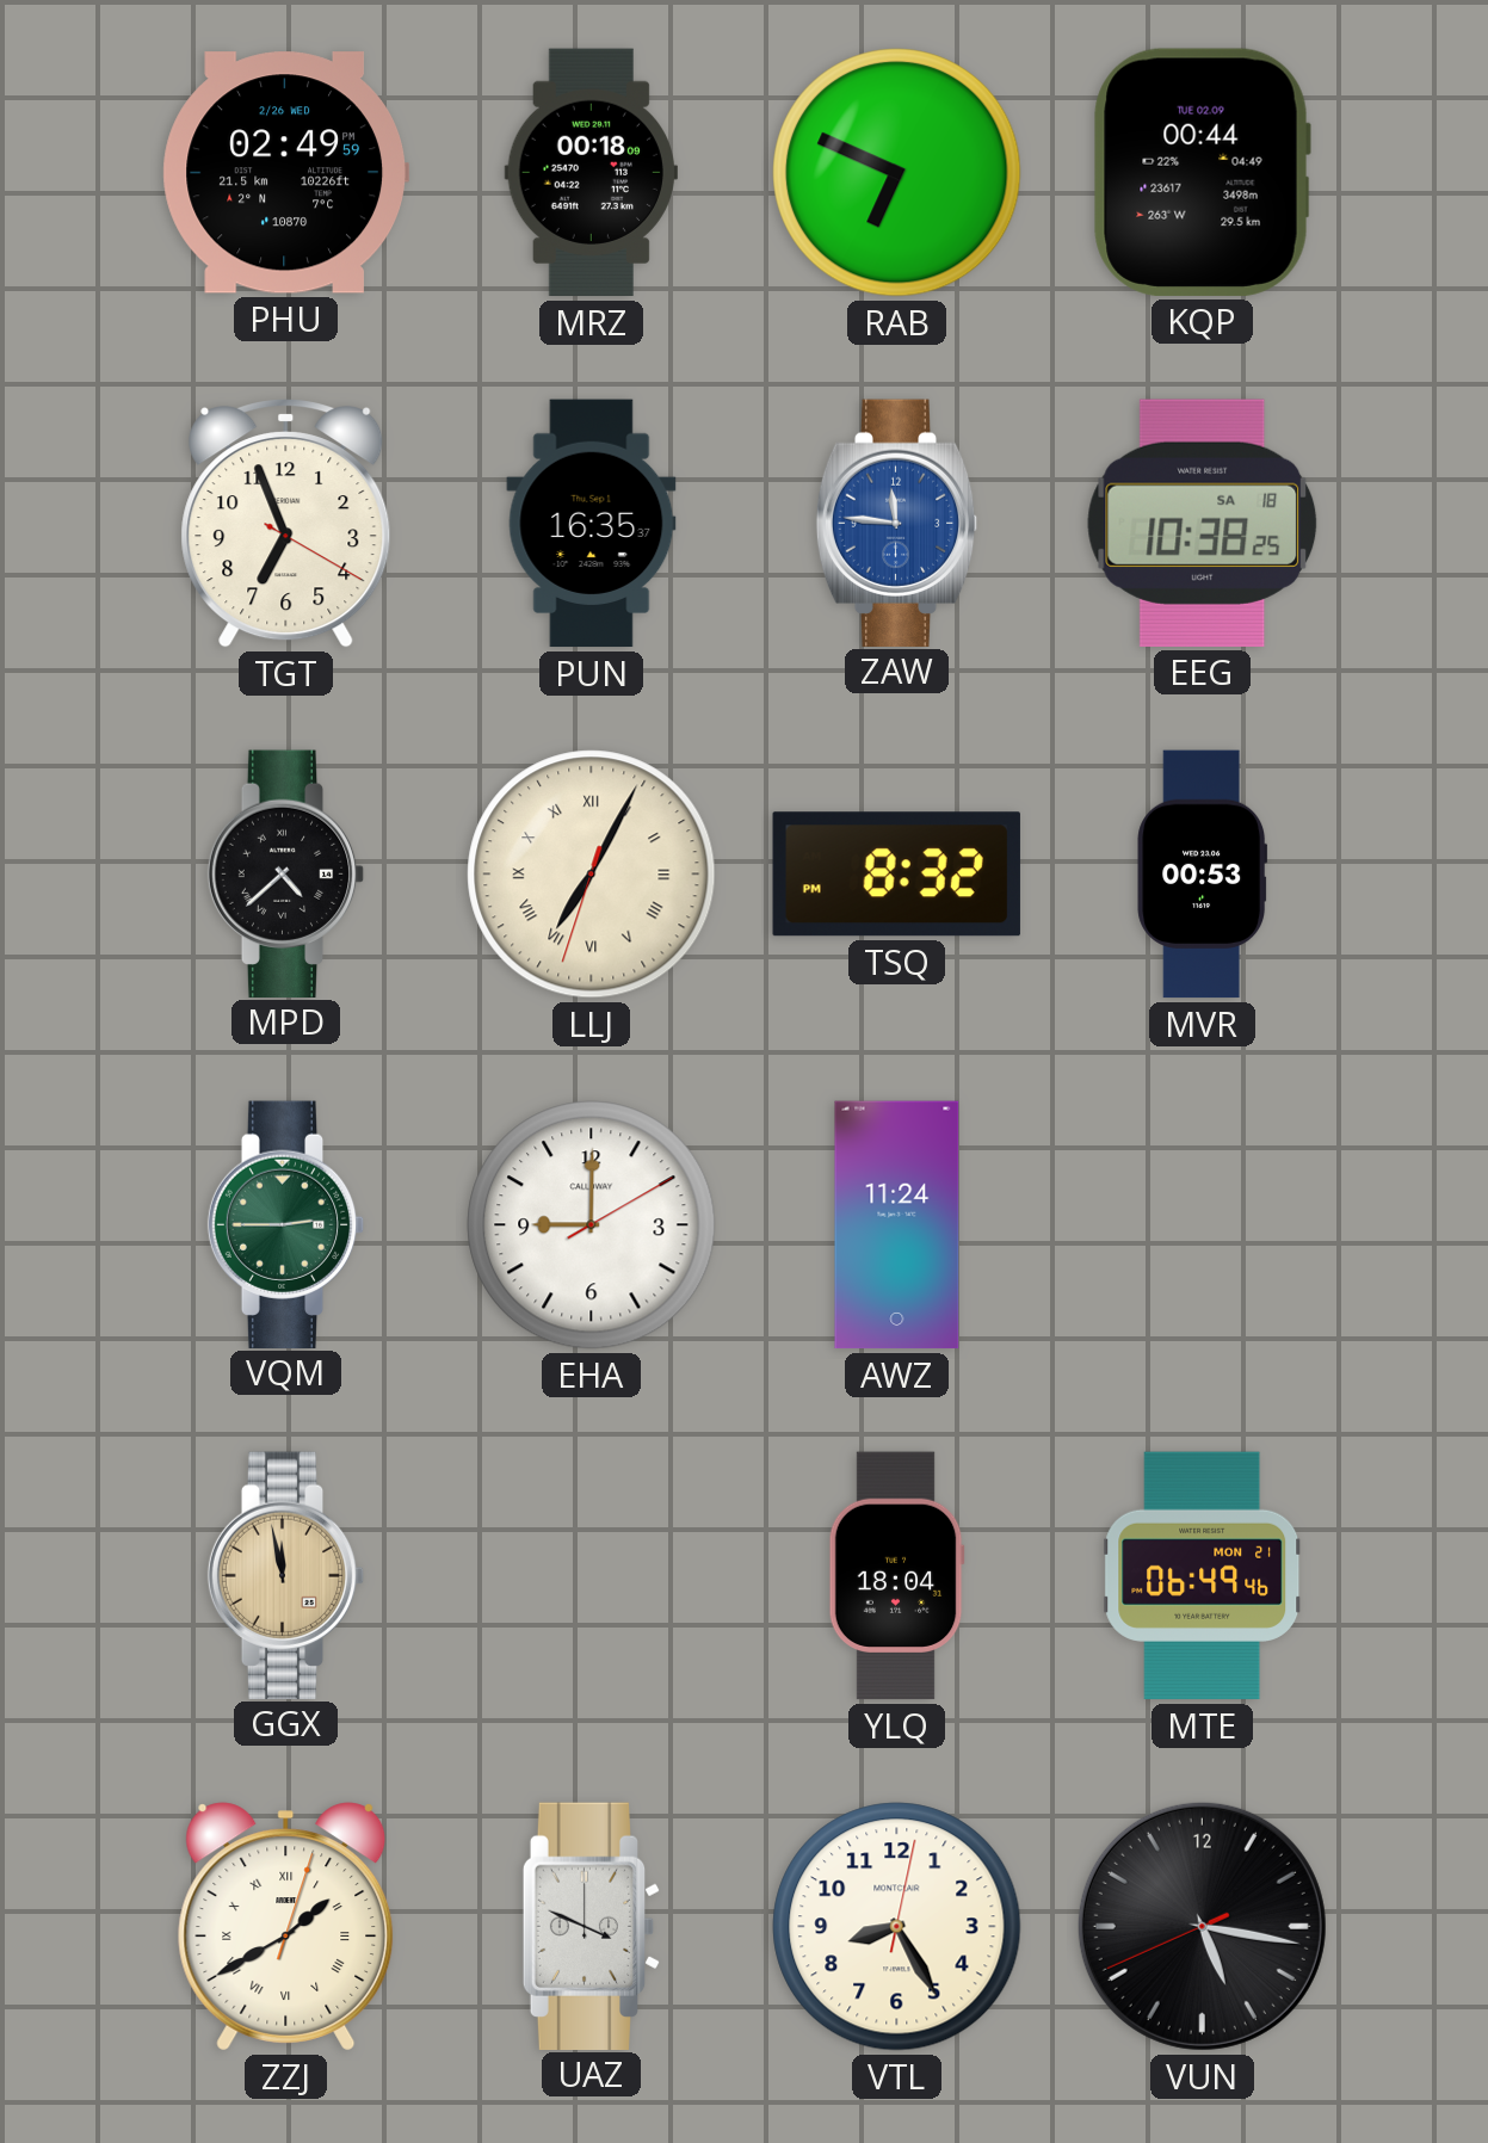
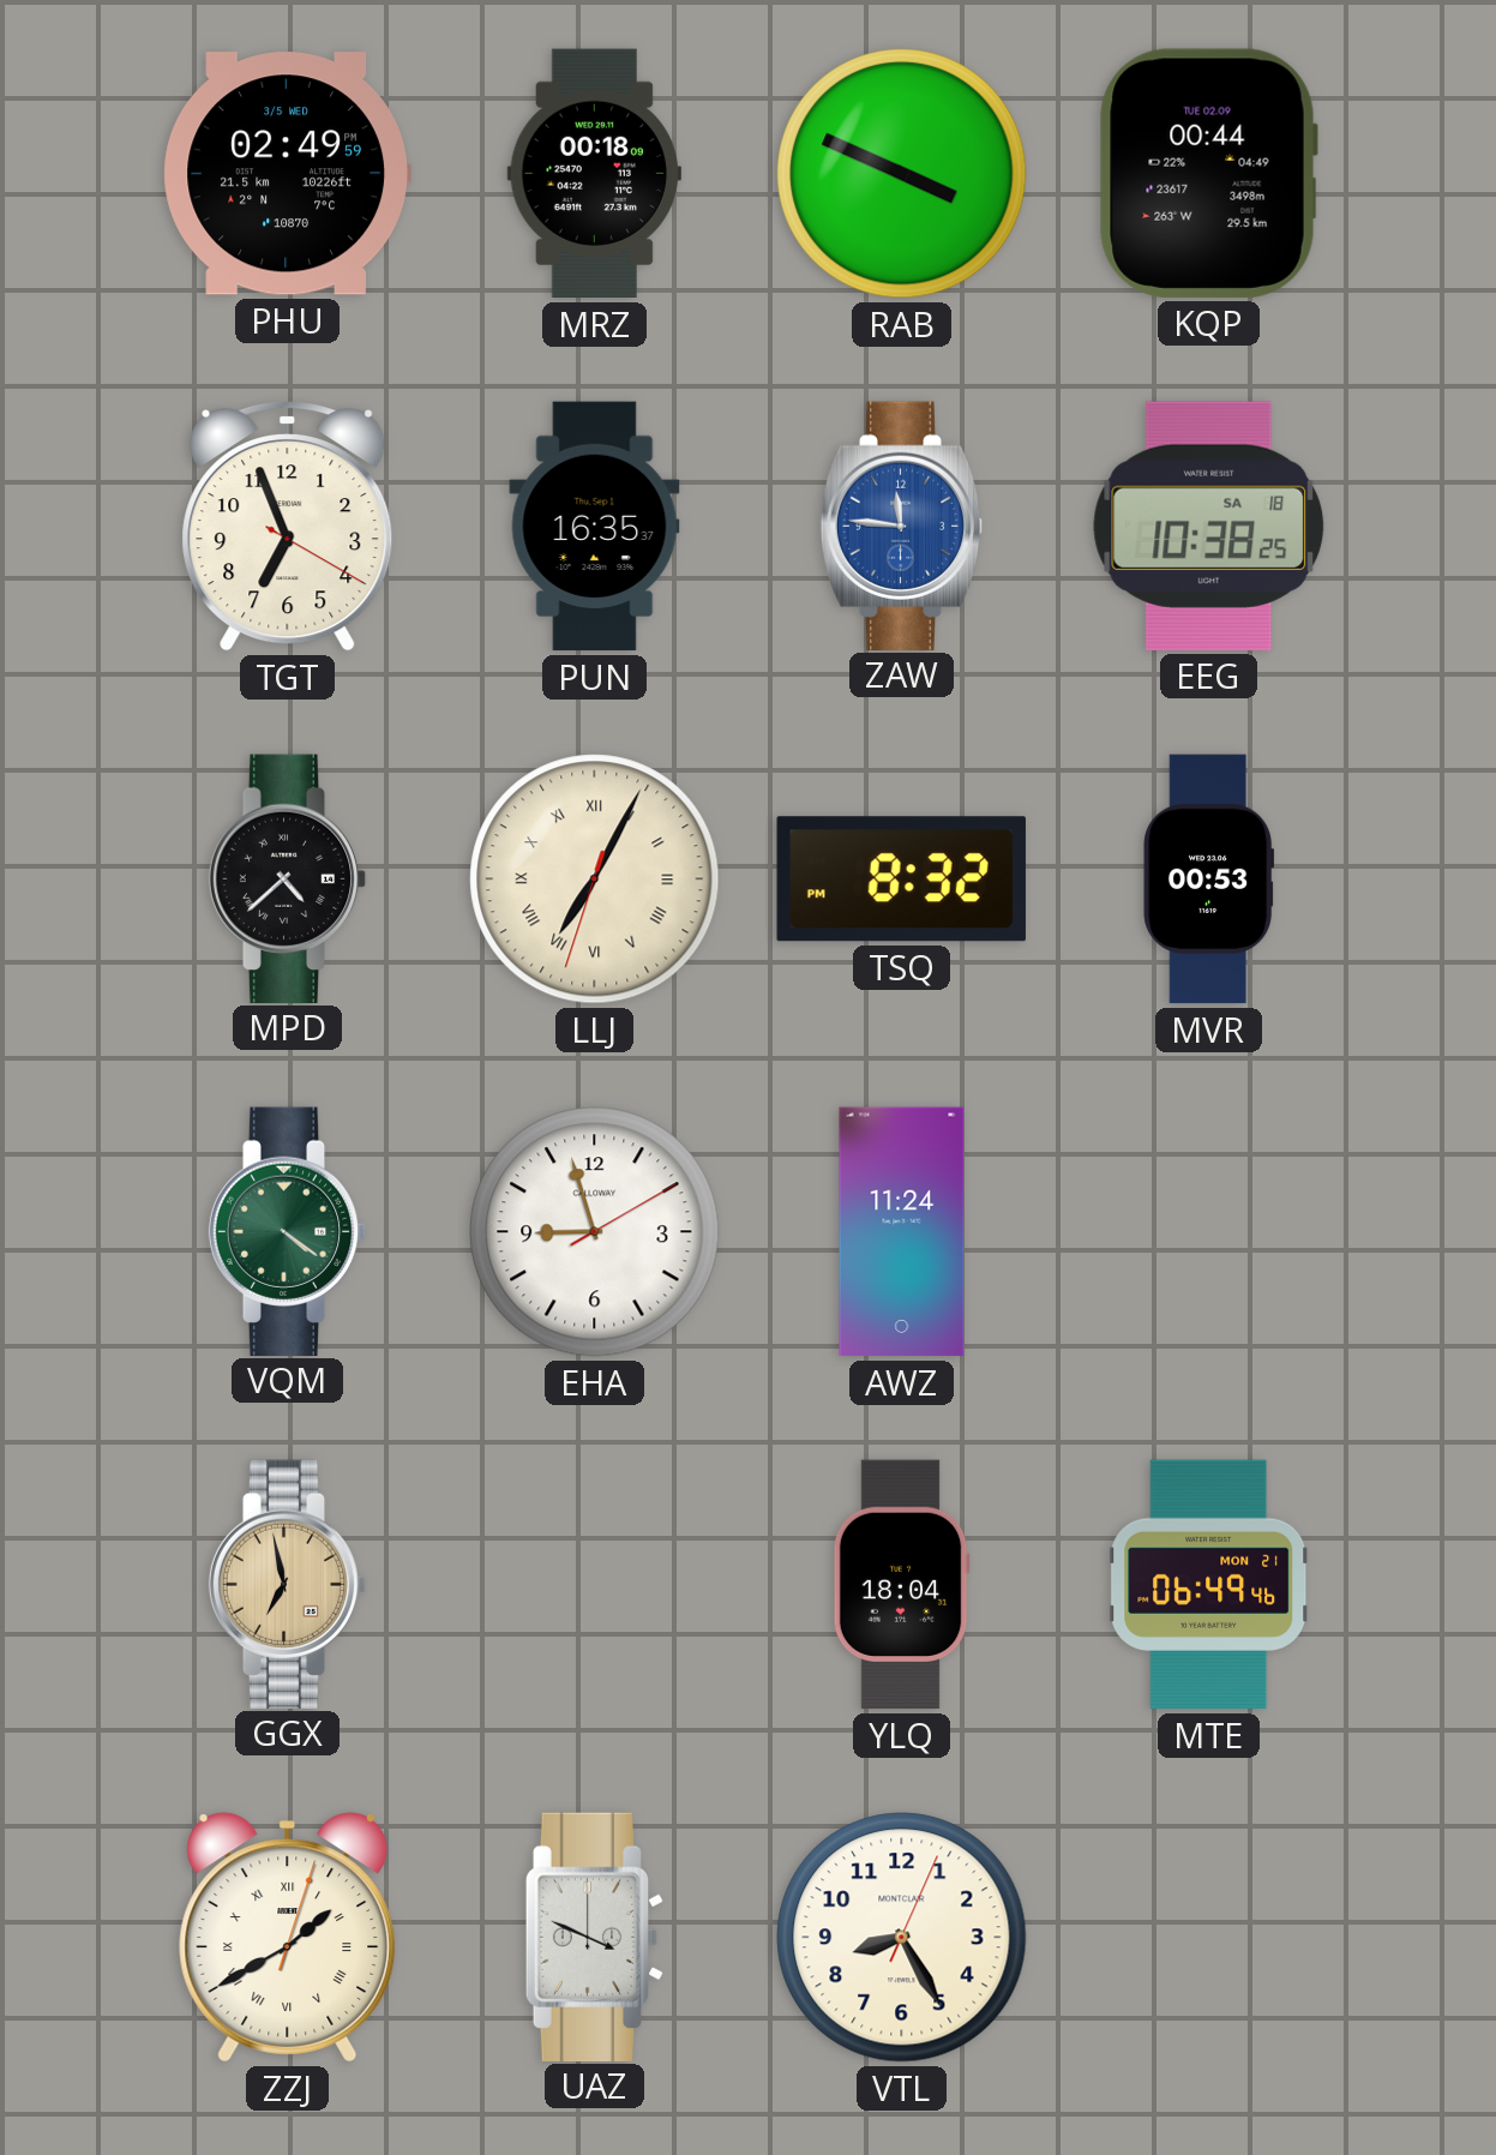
PHU date: 2/26 WED -> 3/5 WED (287, 174)
RAB: 6:49 -> 3:49 (902, 174)
VQM: 2:45 -> 4:21 (288, 1231)
EHA: 9:00 -> 8:57 (595, 1232)
GGX: 11:58 -> 6:58 (288, 1584)
VTL: 8:25:02 -> 8:25:04 (902, 1938)
VUN: 5:16 -> none (1202, 1926)
